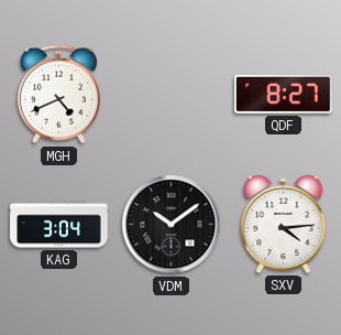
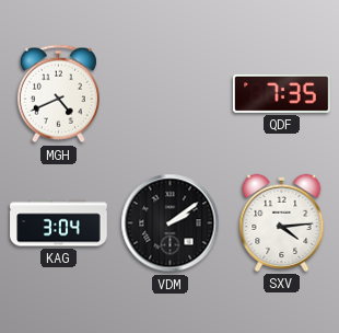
QDF: 8:27 -> 7:35 (282, 93)
VDM: 10:09 -> 2:09 (171, 223)
